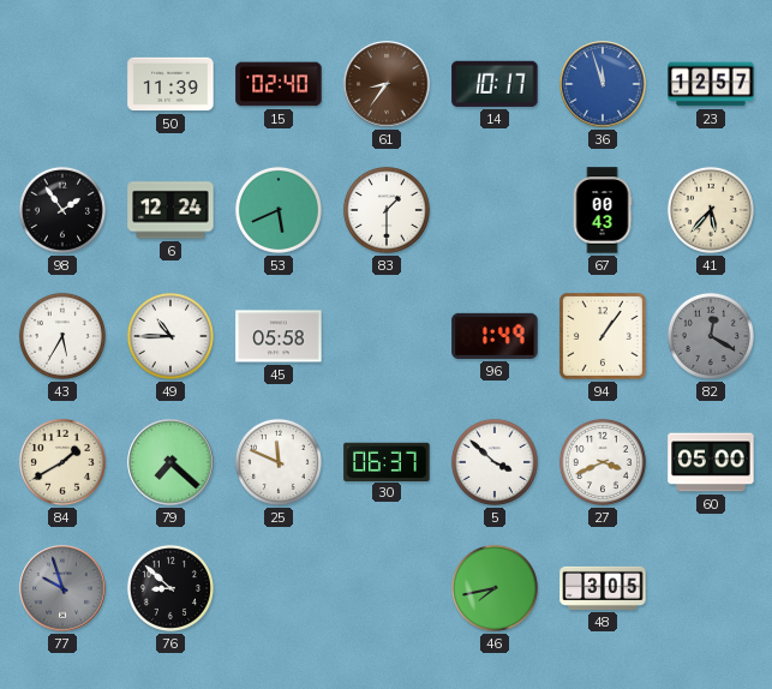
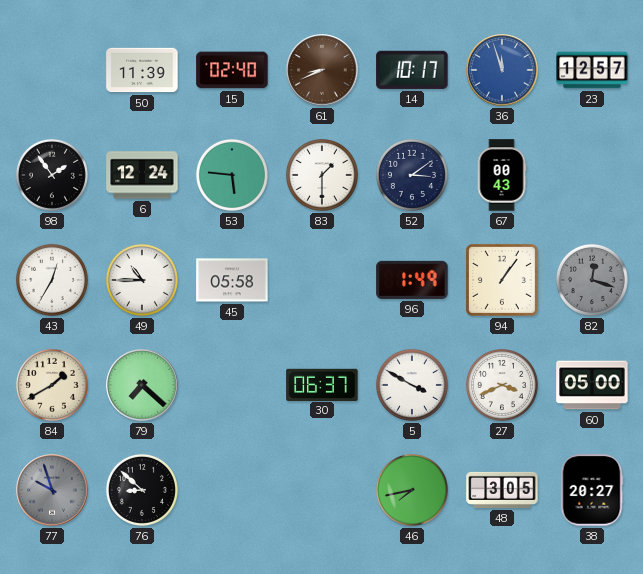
61: 8:36 -> 8:41 (322, 70)
53: 5:41 -> 5:46 (232, 175)
52: none -> 3:09 (412, 175)
41: 5:37 -> none (711, 210)
43: 5:35 -> 12:35 (52, 280)
82: 12:20 -> 12:18 (592, 280)
25: 11:49 -> none (279, 462)
5: 3:52 -> 3:50 (412, 385)
38: none -> 20:27 (592, 490)
